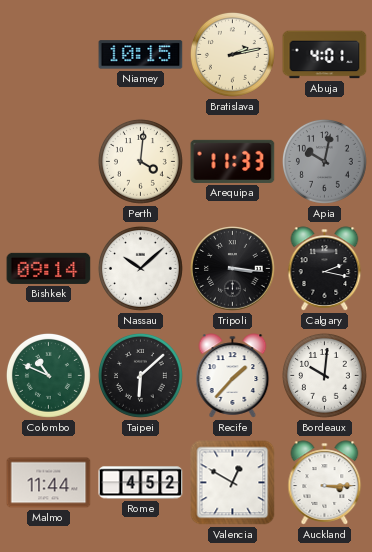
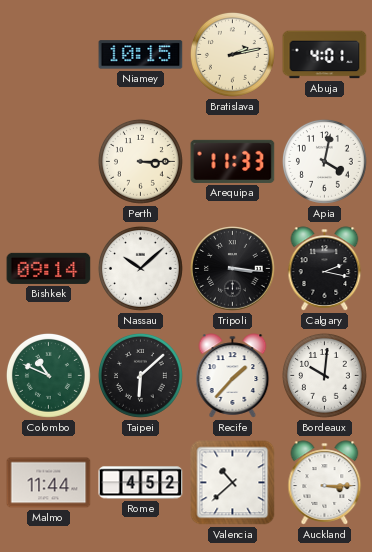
Perth: 4:01 -> 3:15 (141, 162)
Apia: 10:02 -> 4:02 (325, 162)
Apia dial: grey -> white (325, 162)
Valencia: 12:50 -> 10:38 (233, 483)
